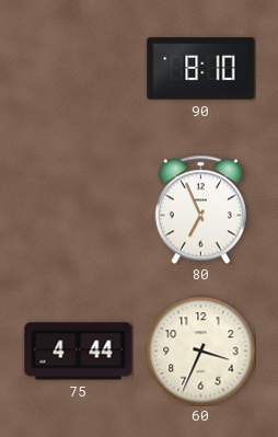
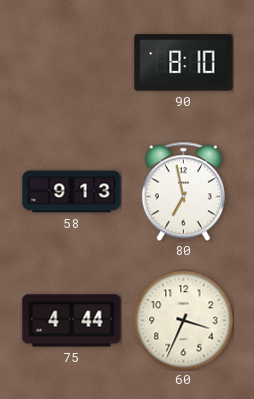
58: none -> 9:13 (72, 192)
80: 6:56 -> 6:58 (183, 191)
